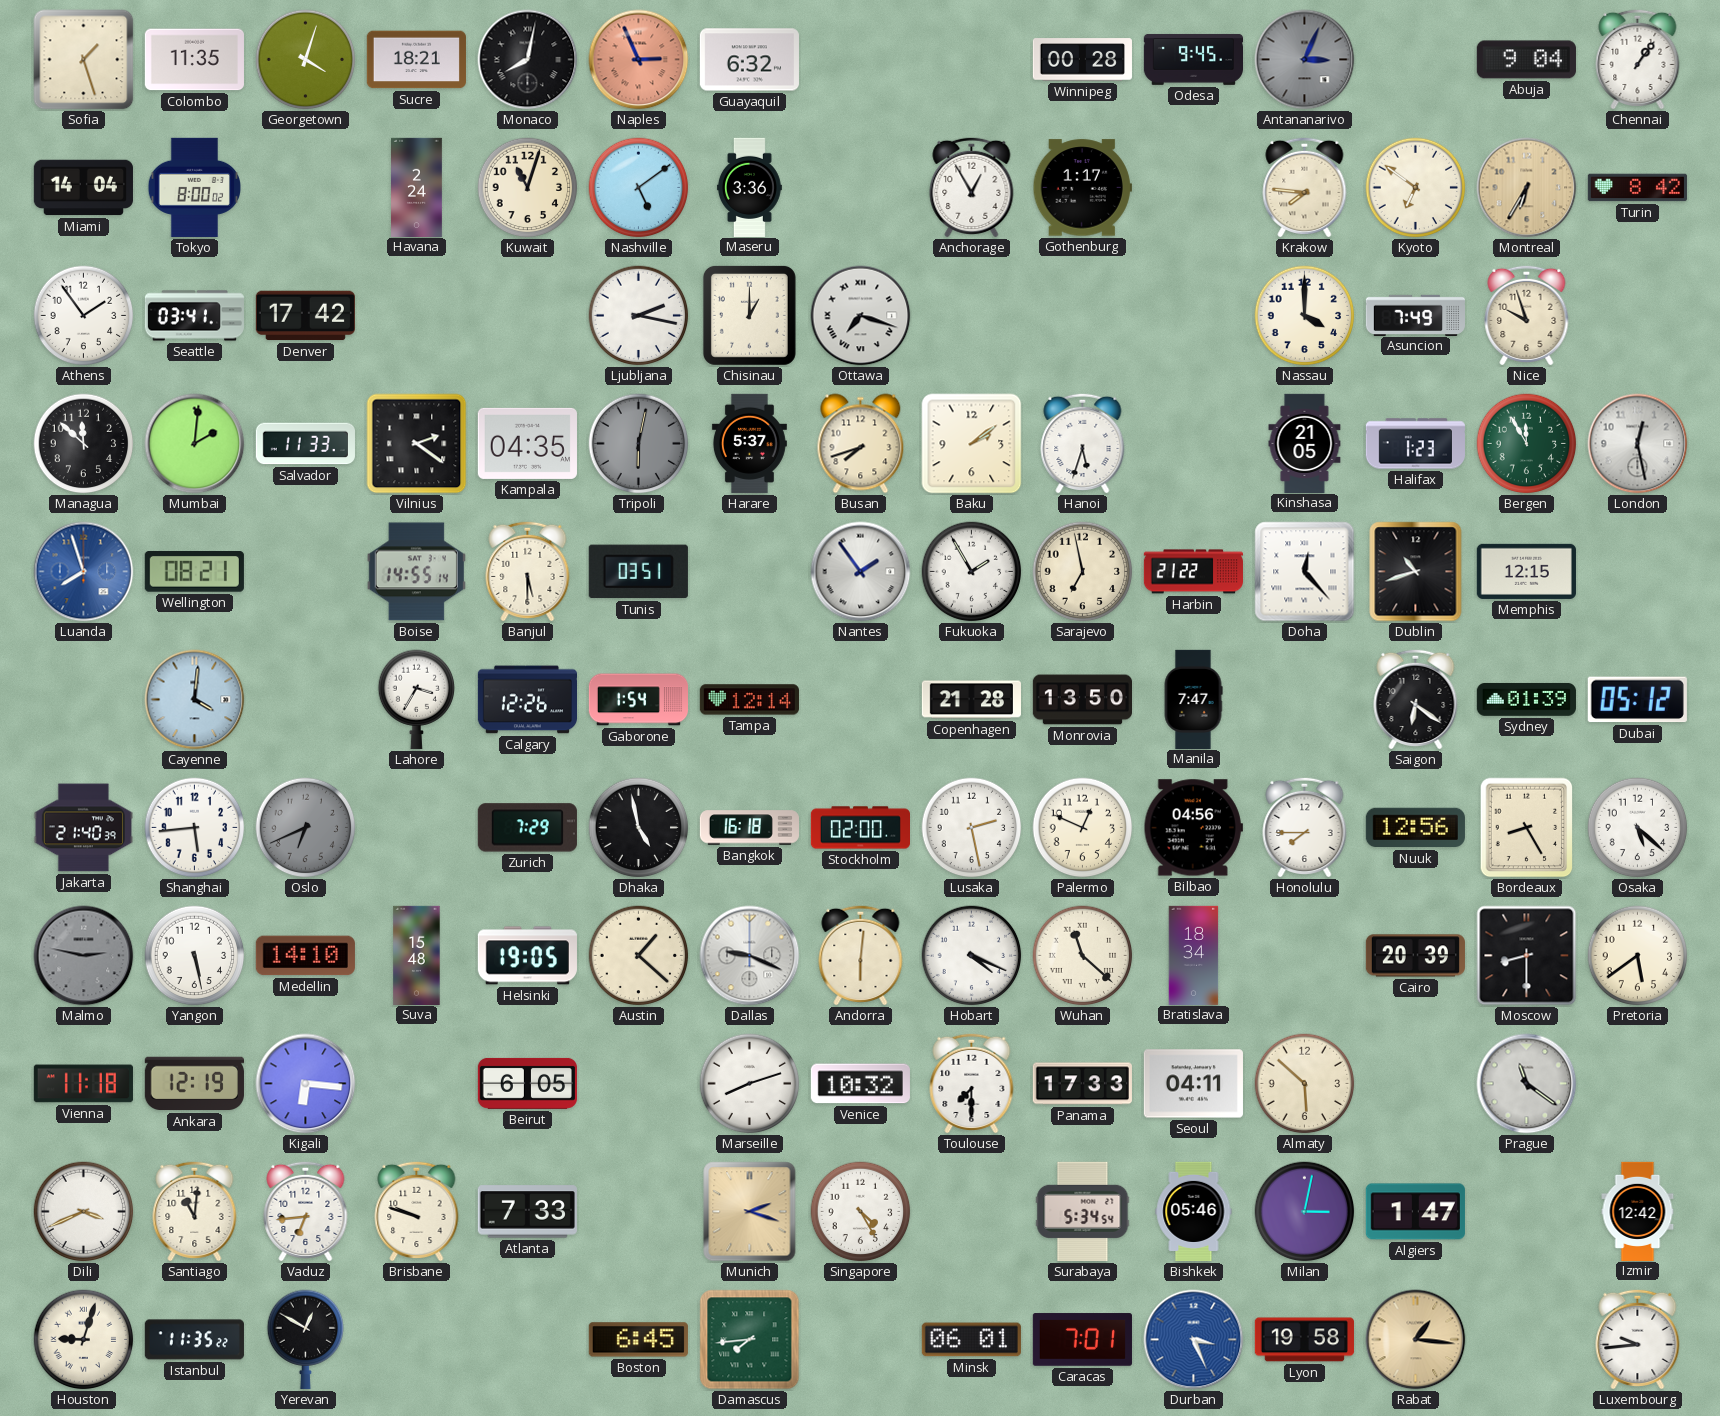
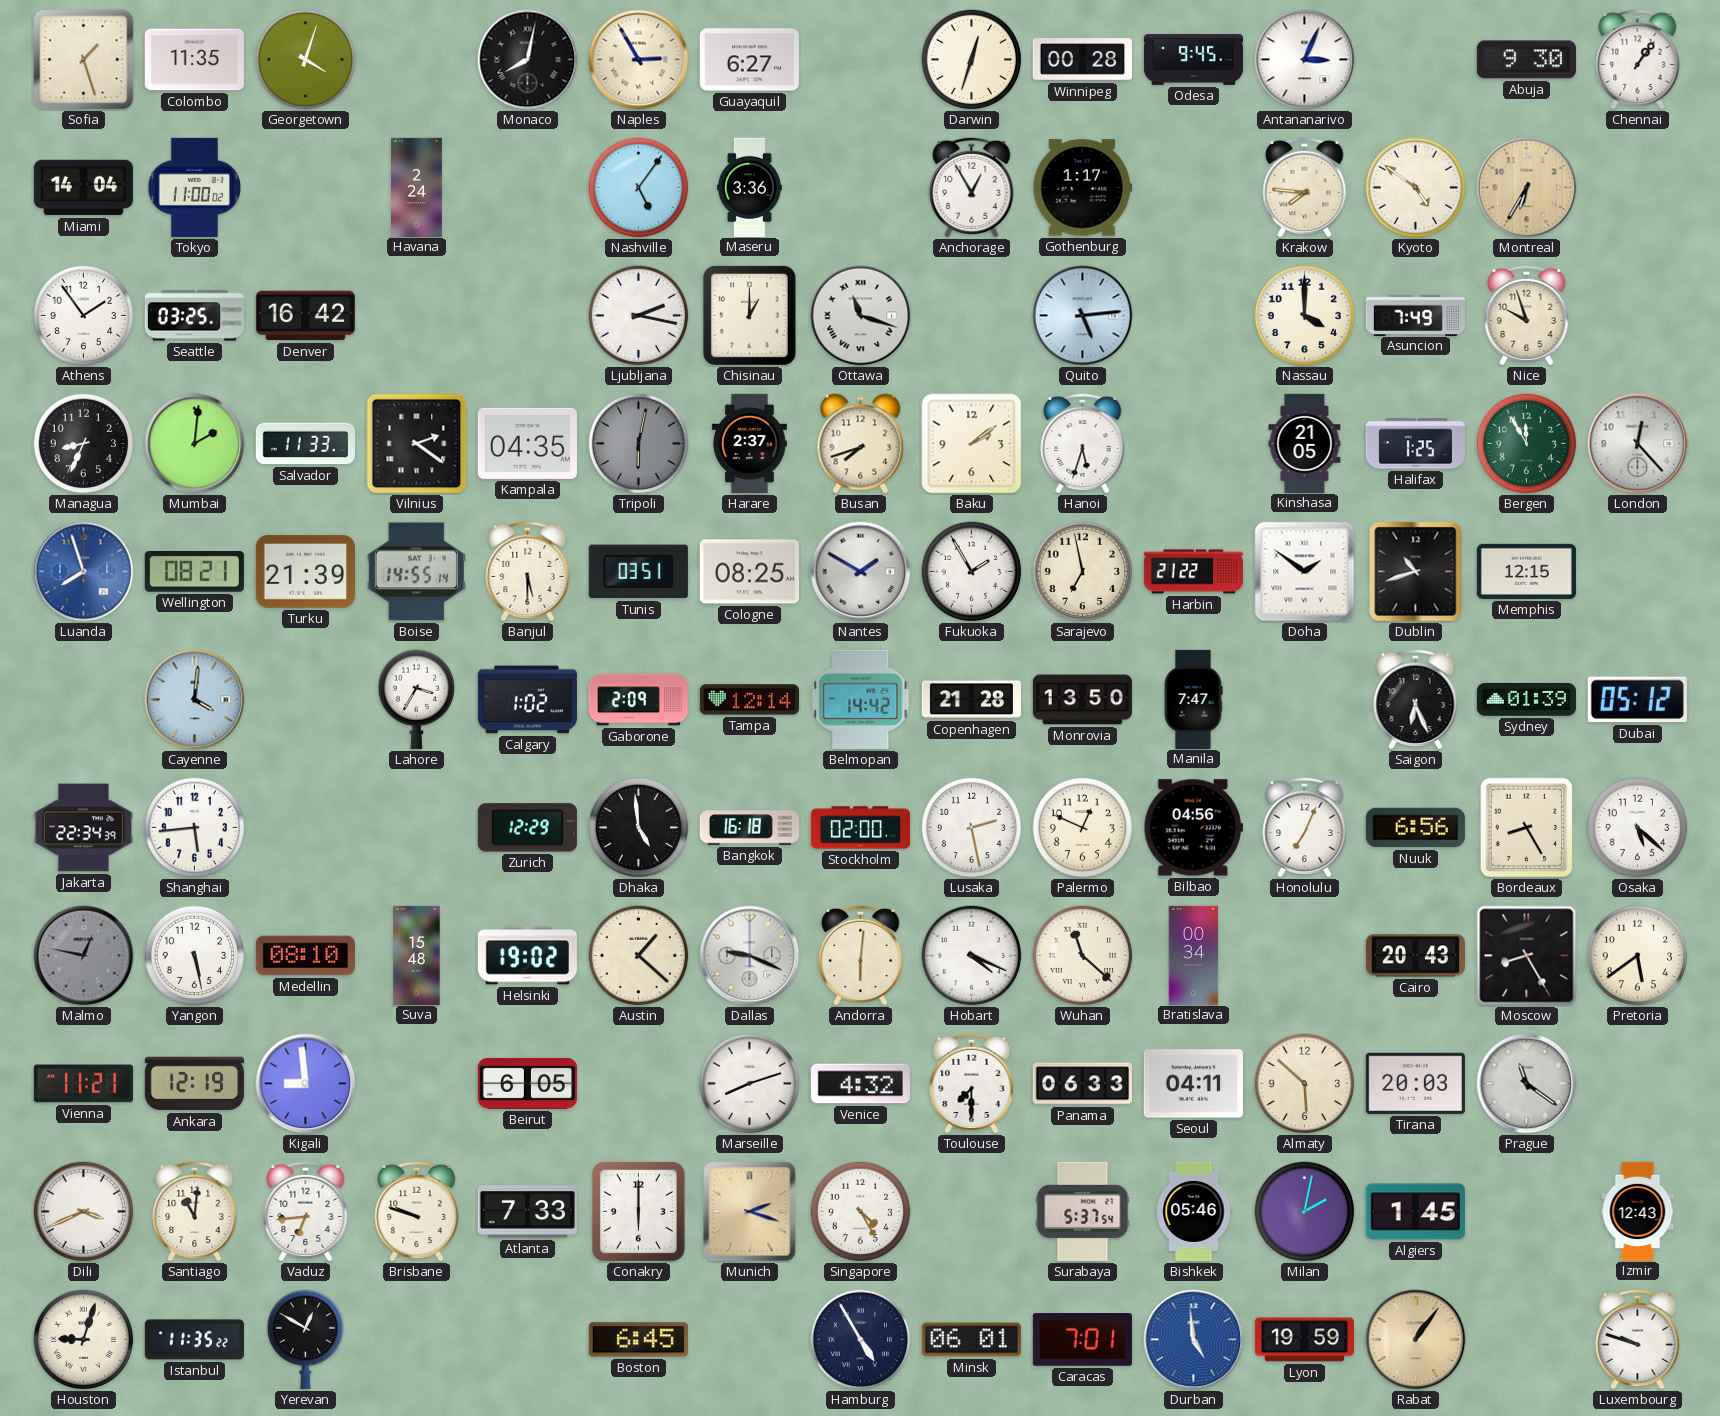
Sucre: 18:21 -> none (416, 60)
Naples: 2:56 -> 2:55 (639, 60)
Naples dial: salmon -> cream (639, 60)
Guayaquil: 6:32 -> 6:27 (749, 60)
Darwin: none -> 12:33 (972, 60)
Antananarivo dial: grey -> white (1305, 60)
Abuja: 9:04 -> 9:30 (1526, 60)
Tokyo: 8:00 -> 11:00 (194, 187)
Kuwait: 11:03 -> none (528, 188)
Nashville: 5:09 -> 5:06 (639, 188)
Kyoto: 6:51 -> 4:51 (1416, 188)
Turin: 8:42 -> none (1637, 188)
Seattle: 03:41 -> 03:25 (194, 316)
Denver: 17:42 -> 16:42 (305, 316)
Ottawa: 7:18 -> 11:18 (861, 316)
Quito: none -> 5:14 (1083, 316)
Managua: 11:52 -> 8:34 (84, 444)
Harare: 5:37 -> 2:37 (749, 443)
Halifax: 1:23 -> 1:25 (1415, 444)
London: 12:28 -> 12:23 (1638, 444)
Turku: none -> 21:39 (305, 572)
Cologne: none -> 08:25 (749, 572)
Nantes: 1:54 -> 1:50 (861, 572)
Doha: 12:23 -> 1:51 (1305, 572)
Calgary: 12:26 -> 1:02 (527, 700)
Gaborone: 1:54 -> 2:09 (638, 700)
Belmopan: none -> 14:42 (861, 699)
Saigon: 6:21 -> 6:26 (1416, 699)
Jakarta: 21:40 -> 22:34 (83, 828)
Oslo: 6:41 -> none (306, 828)
Zurich: 7:29 -> 12:29 (527, 828)
Dhaka: 4:58 -> 4:59 (639, 828)
Honolulu: 7:45 -> 7:04 (1305, 827)
Nuuk: 12:56 -> 6:56 (1415, 828)
Malmo: 2:47 -> 12:47 (84, 956)
Medellin: 14:10 -> 08:10 (305, 956)
Helsinki: 19:05 -> 19:02 (527, 956)
Bratislava: 18:34 -> 00:34 (1194, 955)
Cairo: 20:39 -> 20:43 (1415, 956)
Moscow: 8:30 -> 8:25 (1527, 956)
Vienna: 11:18 -> 11:21 (83, 1084)
Kigali: 6:16 -> 8:59 (306, 1084)
Venice: 10:32 -> 4:32 (860, 1084)
Panama: 17:33 -> 06:33 (1082, 1084)
Tirana: none -> 20:03 (1415, 1083)
Conakry: none -> 6:00 (638, 1211)
Surabaya: 5:34 -> 5:37 (1083, 1211)
Milan: 3:02 -> 2:02 (1305, 1212)
Algiers: 1:47 -> 1:45 (1415, 1212)
Izmir: 12:42 -> 12:43 (1638, 1211)
Damascus: 7:44 -> none (750, 1340)
Hamburg: none -> 4:55 (861, 1340)
Durban: 3:26 -> 4:59 (1194, 1340)
Lyon: 19:58 -> 19:59 (1304, 1340)
Rabat: 1:16 -> 1:06 (1416, 1340)
Luxembourg: 9:44 -> 9:48 (1638, 1339)
